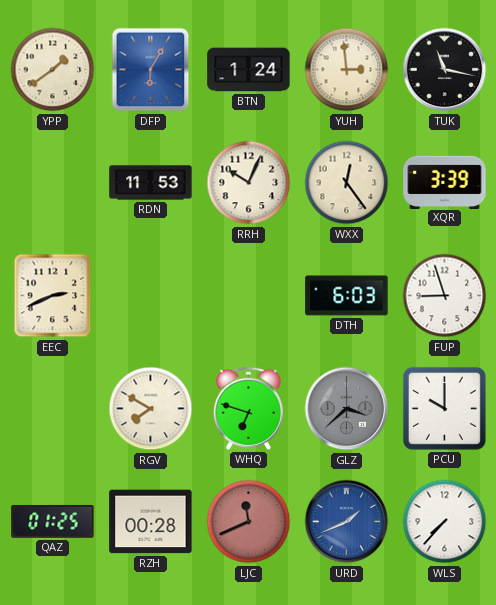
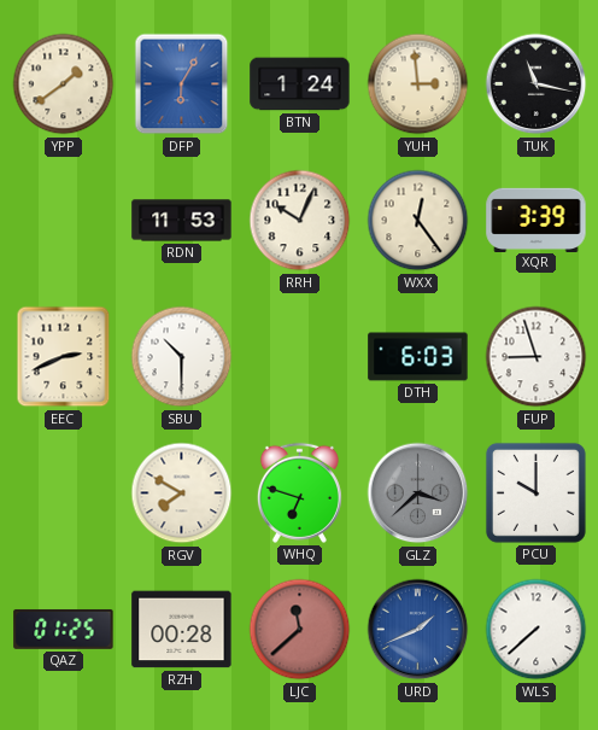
SBU: none -> 10:30 (182, 357)
LJC: 11:41 -> 11:38 (300, 630)
WLS: 7:37 -> 7:38 (537, 630)
